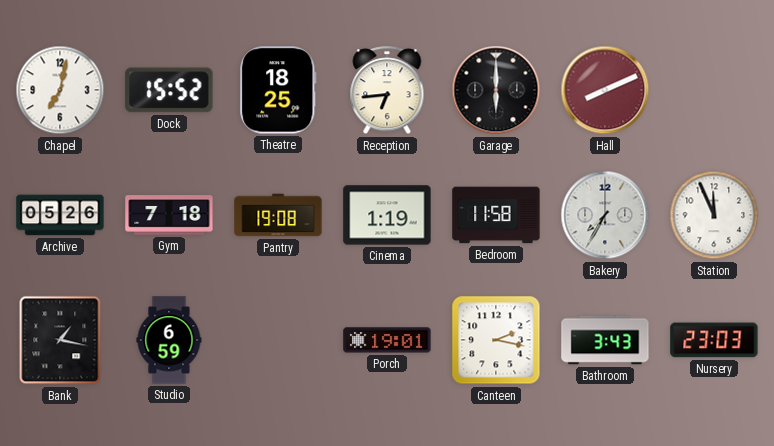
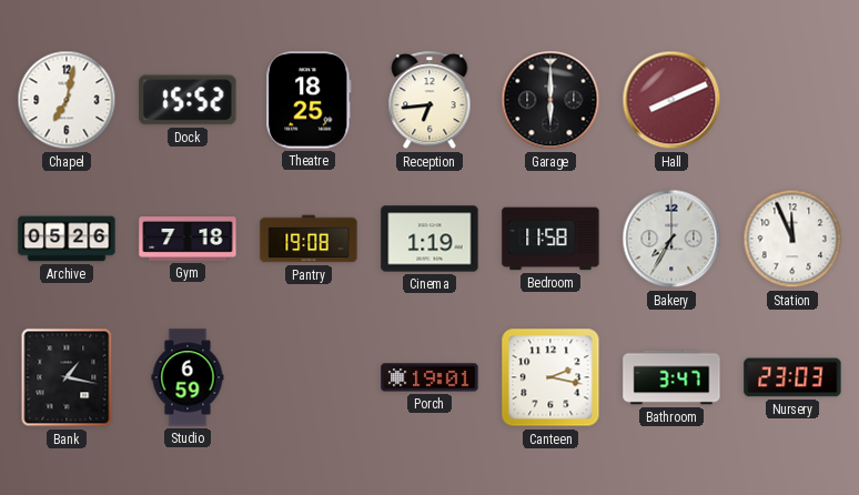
Bathroom: 3:43 -> 3:47 (671, 377)
